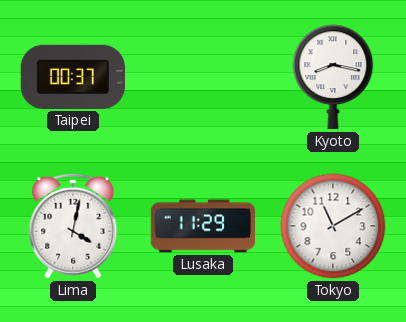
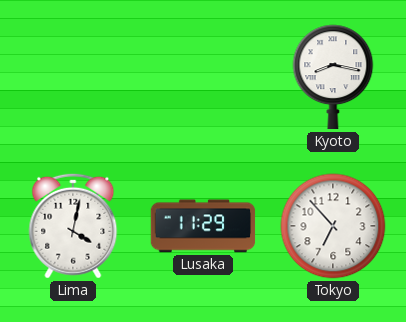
Taipei: 00:37 -> none (73, 77)
Tokyo: 11:10 -> 6:53 (333, 226)
